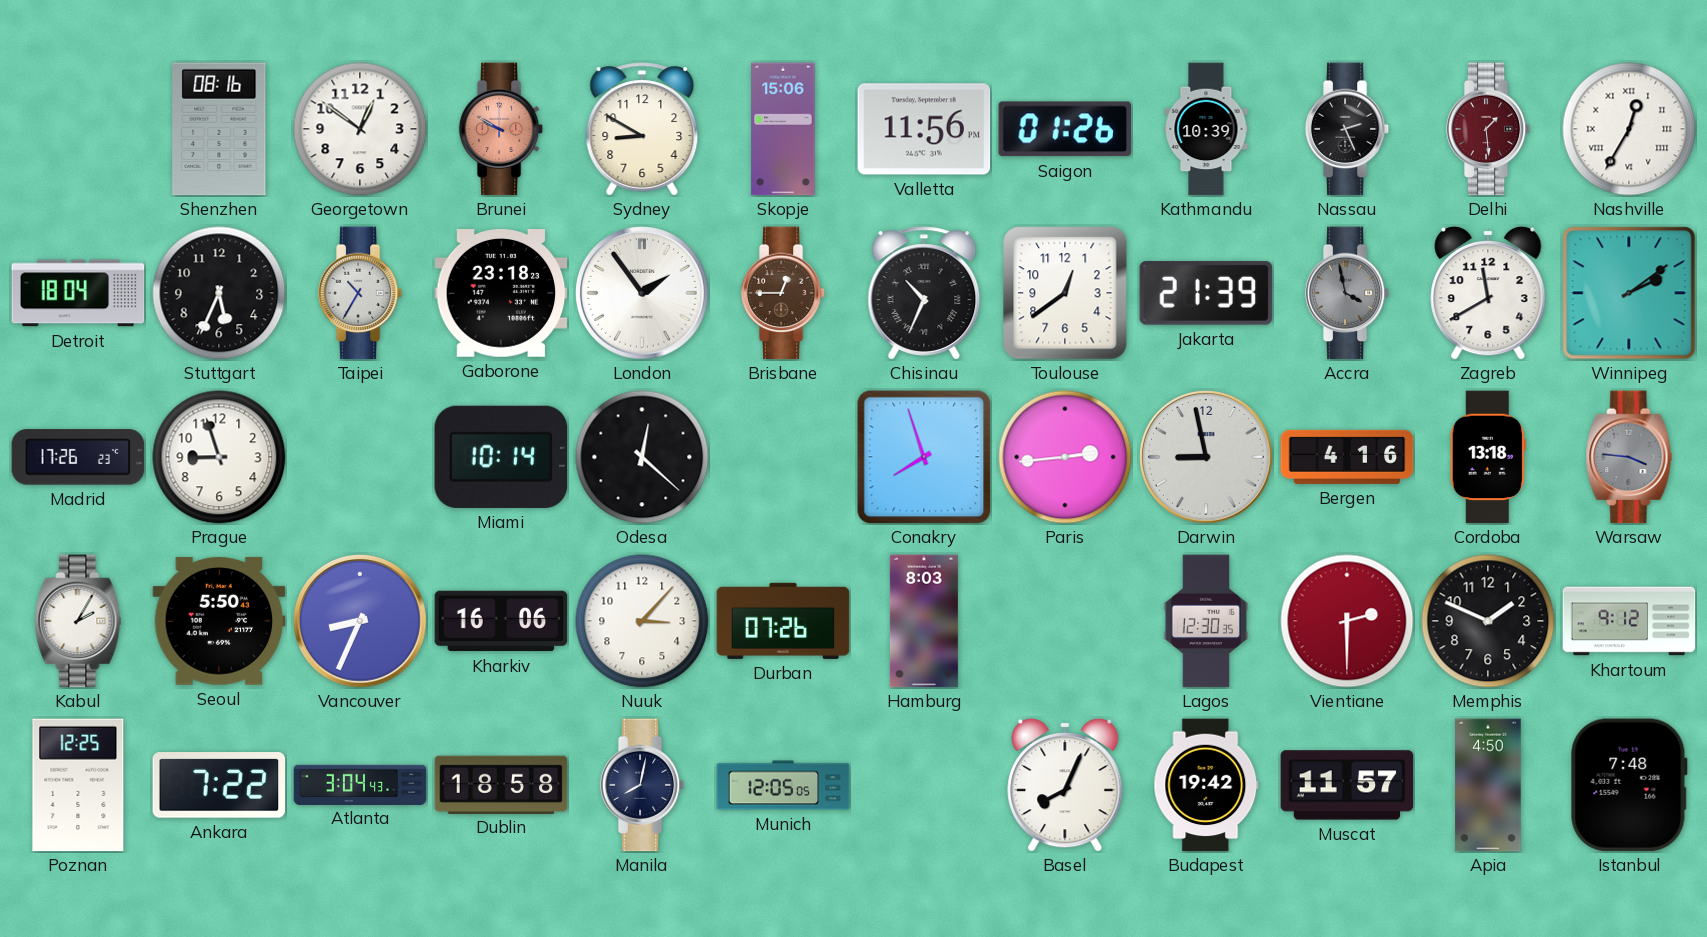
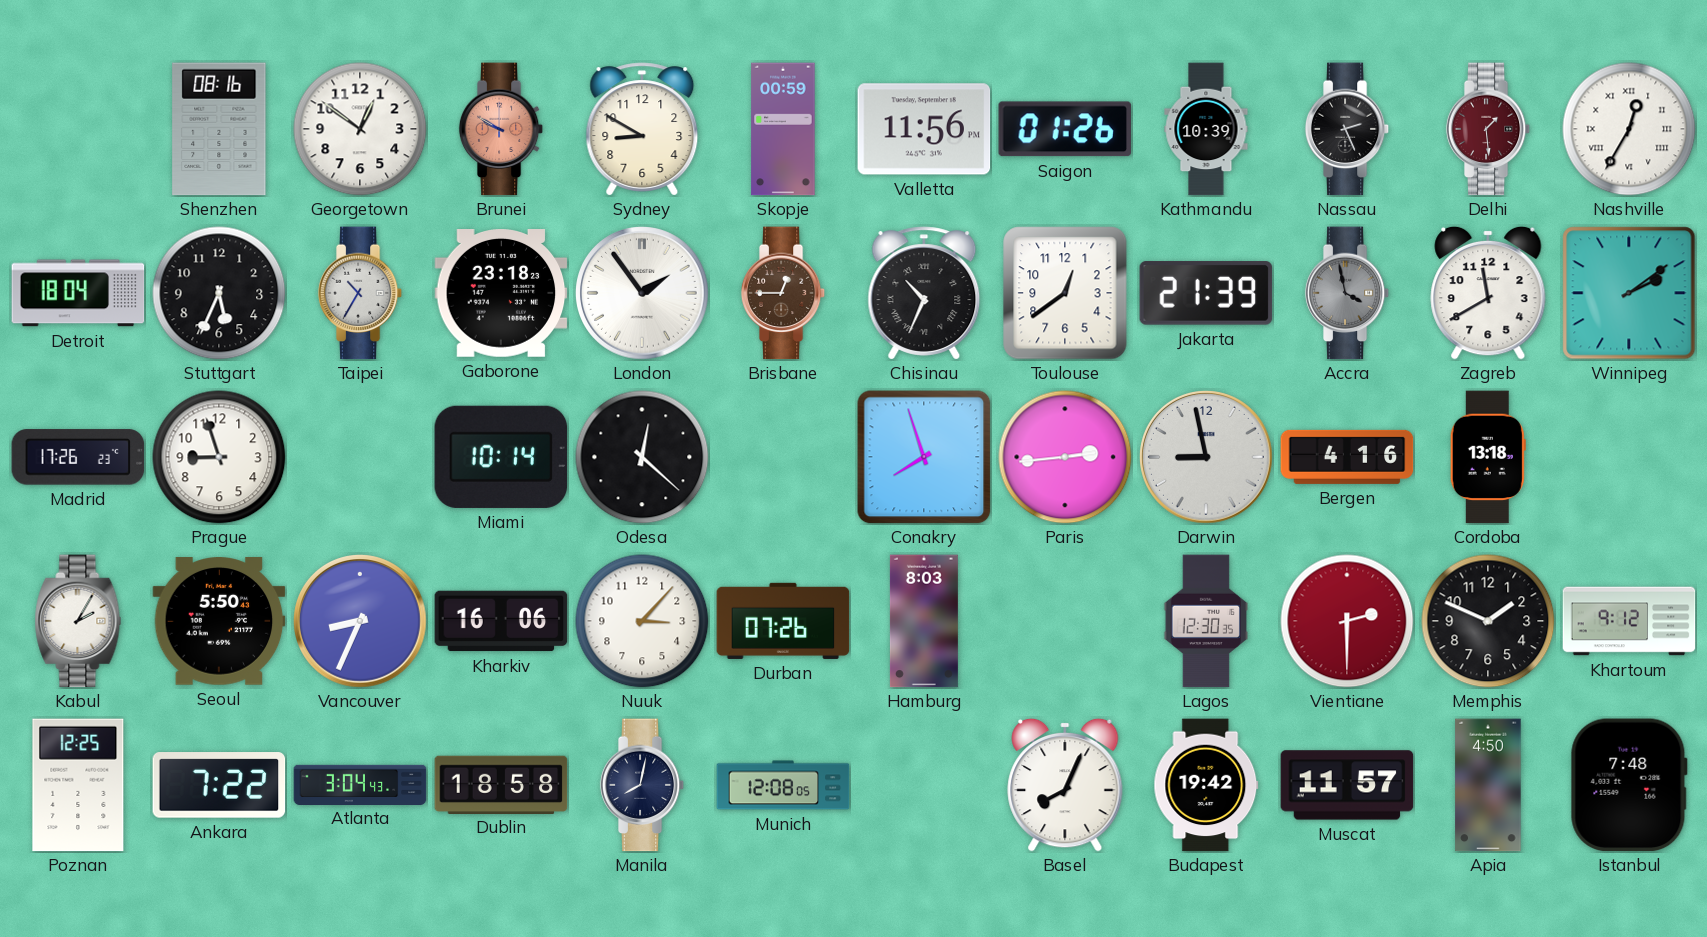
Skopje: 15:06 -> 00:59 (783, 129)
Warsaw: 3:46 -> none (1629, 457)
Munich: 12:05 -> 12:08 (783, 785)
